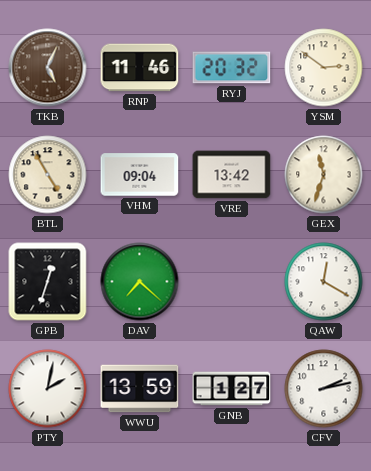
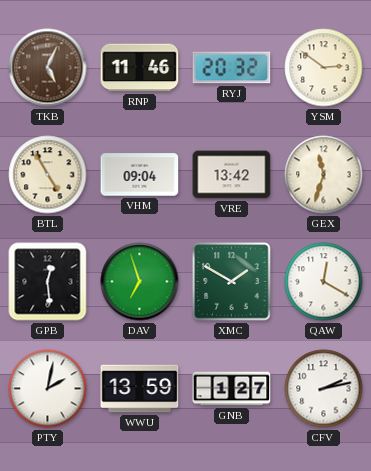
GPB: 12:33 -> 12:29 (48, 282)
DAV: 7:22 -> 6:57 (140, 282)
XMC: none -> 1:50 (232, 282)
